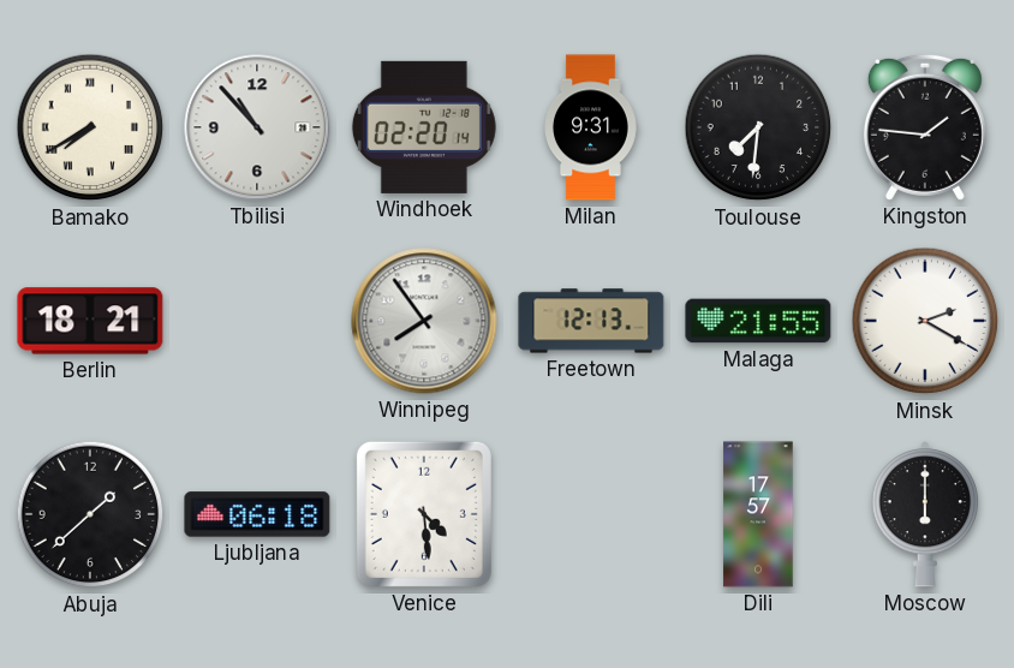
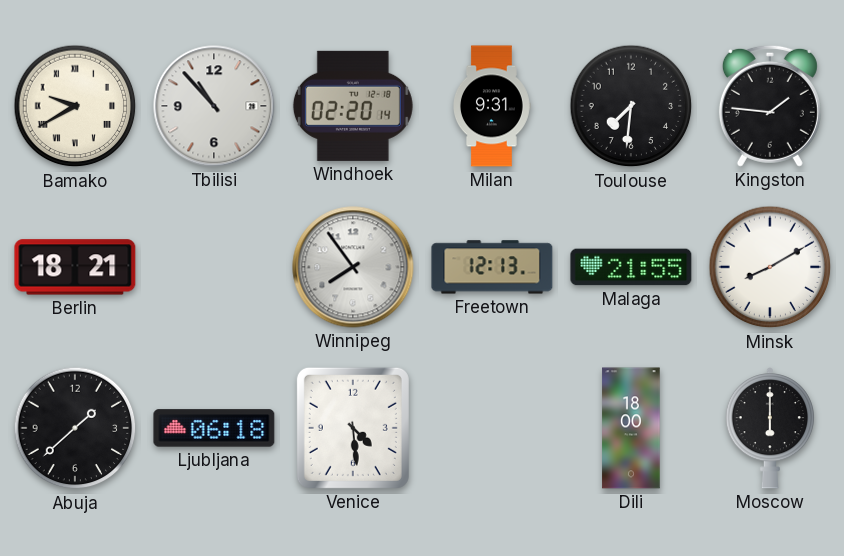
Bamako: 7:40 -> 9:40 (75, 106)
Minsk: 2:20 -> 8:10 (770, 267)
Dili: 17:57 -> 18:00 (631, 428)
